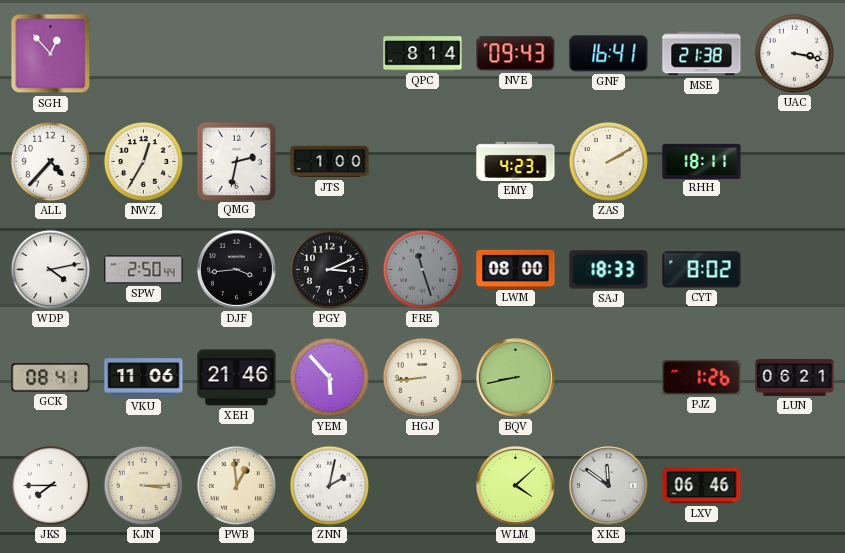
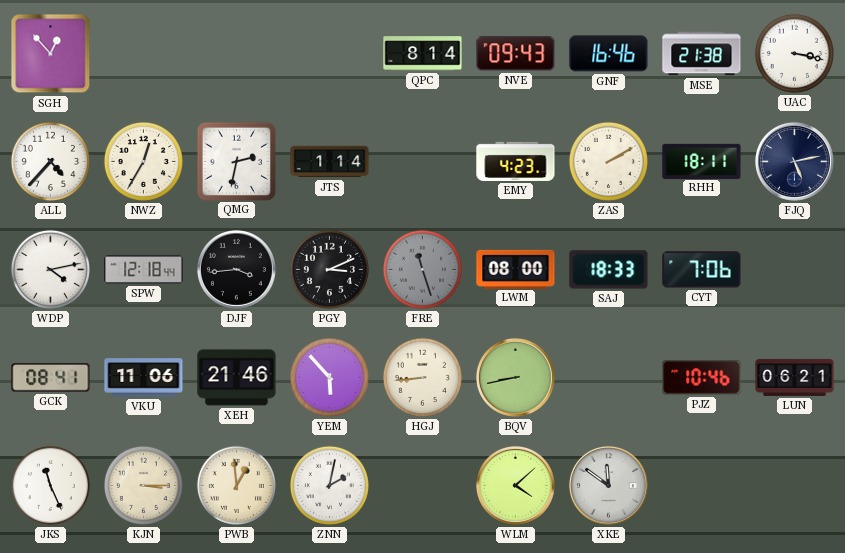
GNF: 16:41 -> 16:46 (609, 54)
JTS: 1:00 -> 1:14 (330, 162)
FJQ: none -> 5:13 (794, 161)
SPW: 2:50 -> 12:18 (144, 270)
CYT: 8:02 -> 7:06 (702, 270)
PJZ: 1:26 -> 10:46 (702, 378)
JKS: 7:45 -> 11:26 (50, 485)
LXV: 06:46 -> none (702, 486)
